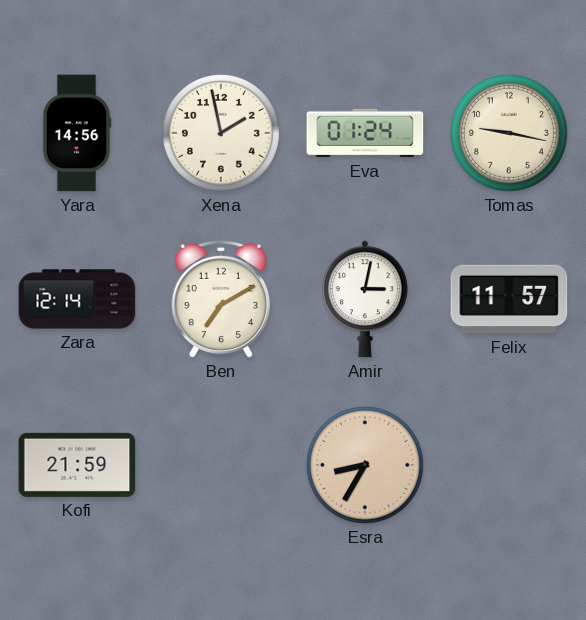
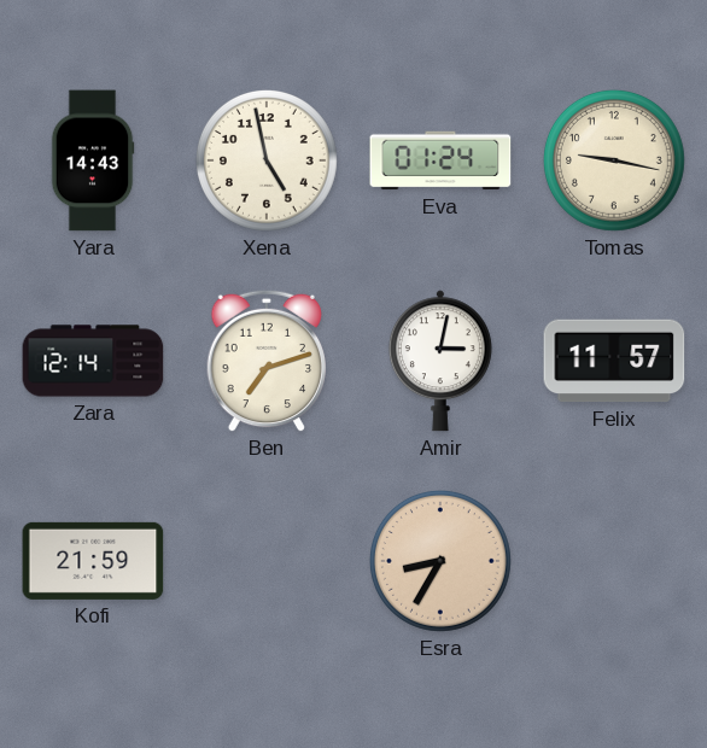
Yara: 14:56 -> 14:43 (93, 160)
Xena: 1:58 -> 4:58 (267, 160)
Ben: 7:10 -> 7:12 (265, 361)
